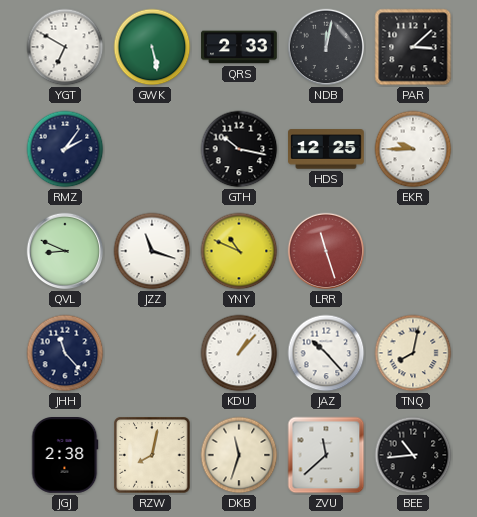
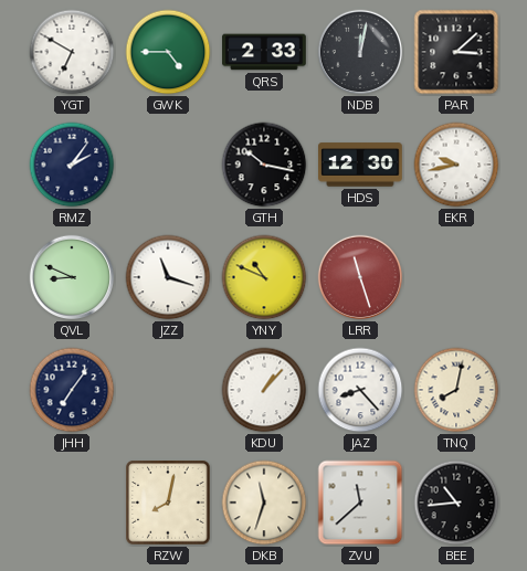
GWK: 5:28 -> 4:45 (168, 52)
HDS: 12:25 -> 12:30 (361, 165)
EKR: 9:45 -> 9:43 (456, 165)
JHH: 11:23 -> 7:06 (72, 390)
JAZ: 10:23 -> 8:23 (360, 390)
JGJ: 2:38 -> none (65, 456)
